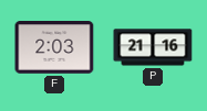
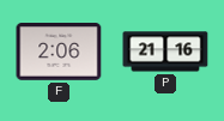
F: 2:03 -> 2:06 (59, 53)
